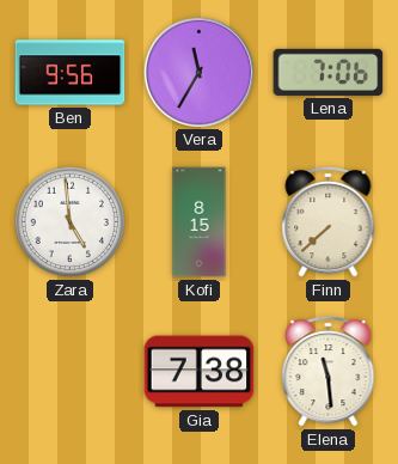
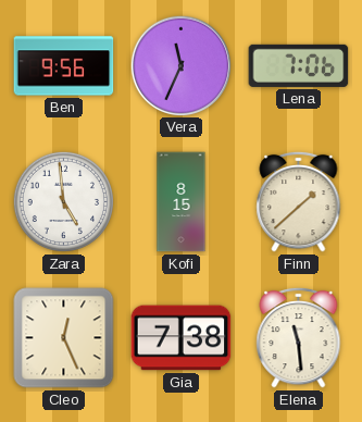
Vera: 11:35 -> 11:34 (180, 65)
Finn: 7:38 -> 1:38 (299, 201)
Cleo: none -> 12:26 (64, 338)
